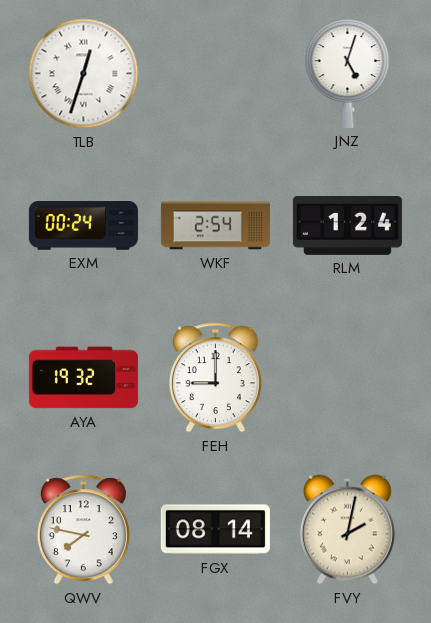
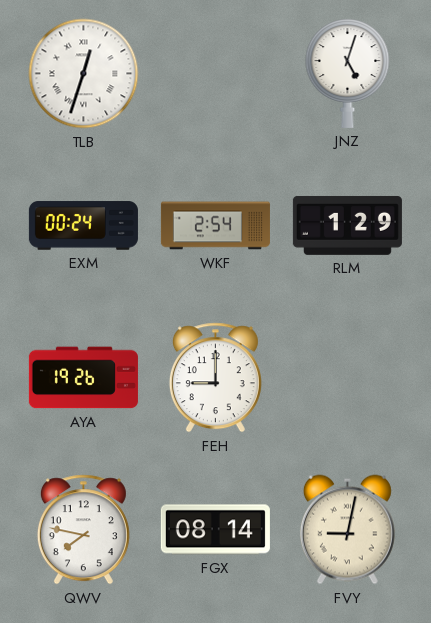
RLM: 1:24 -> 1:29 (347, 225)
AYA: 19:32 -> 19:26 (83, 378)
FVY: 2:02 -> 9:02 (347, 530)
